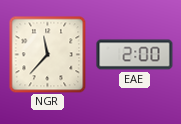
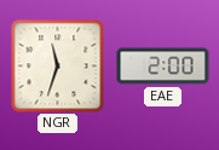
NGR: 11:37 -> 11:33 (57, 65)
